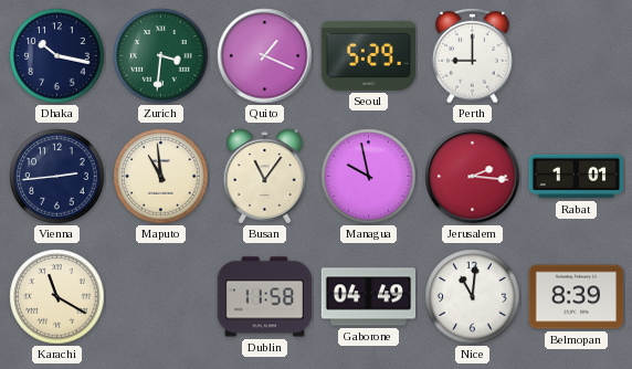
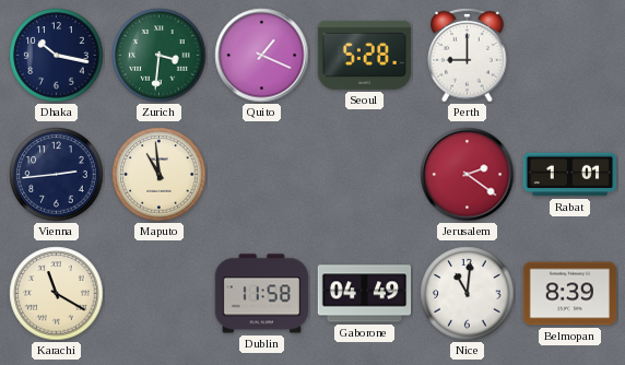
Seoul: 5:29 -> 5:28 (364, 55)
Busan: 11:06 -> none (265, 177)
Managua: 9:58 -> none (369, 177)
Jerusalem: 2:16 -> 2:21 (468, 175)
